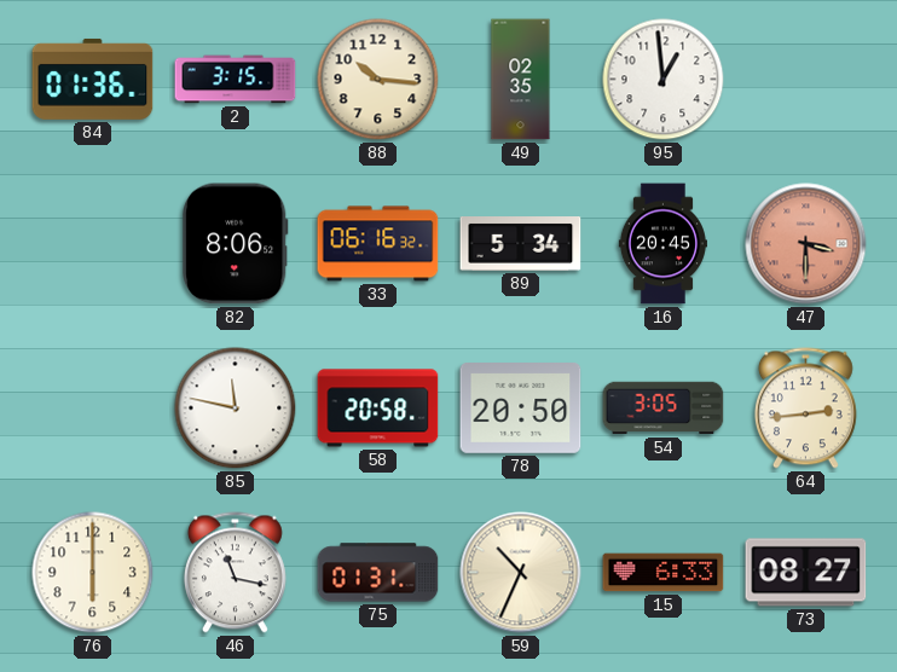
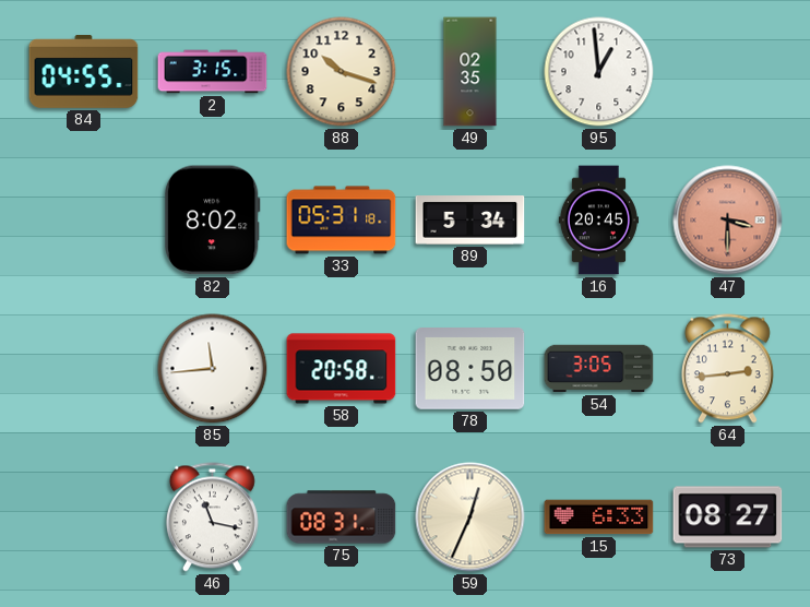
84: 01:36 -> 04:55 (84, 71)
88: 10:16 -> 10:18 (342, 72)
82: 8:06 -> 8:02 (213, 221)
33: 06:16 -> 05:31 (342, 221)
85: 11:47 -> 11:44 (213, 369)
78: 20:50 -> 08:50 (470, 369)
76: 6:00 -> none (93, 573)
75: 01:31 -> 08:31 (342, 517)
59: 10:34 -> 12:34 (470, 517)
